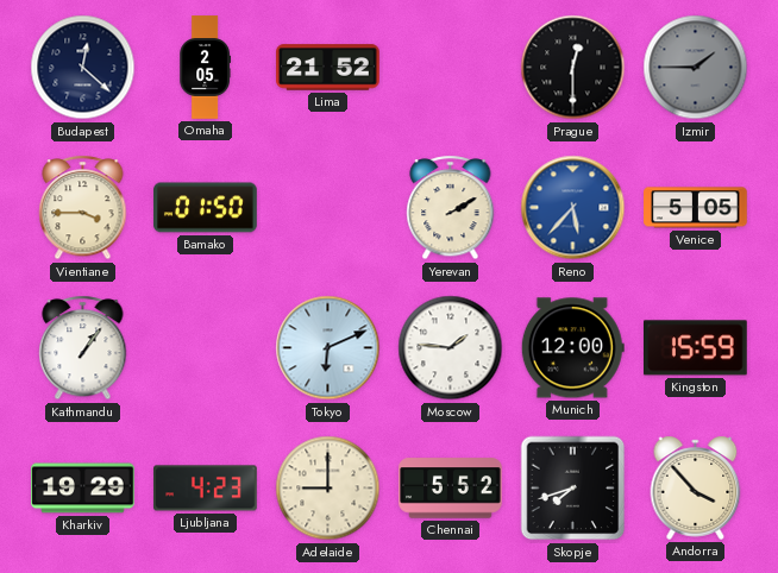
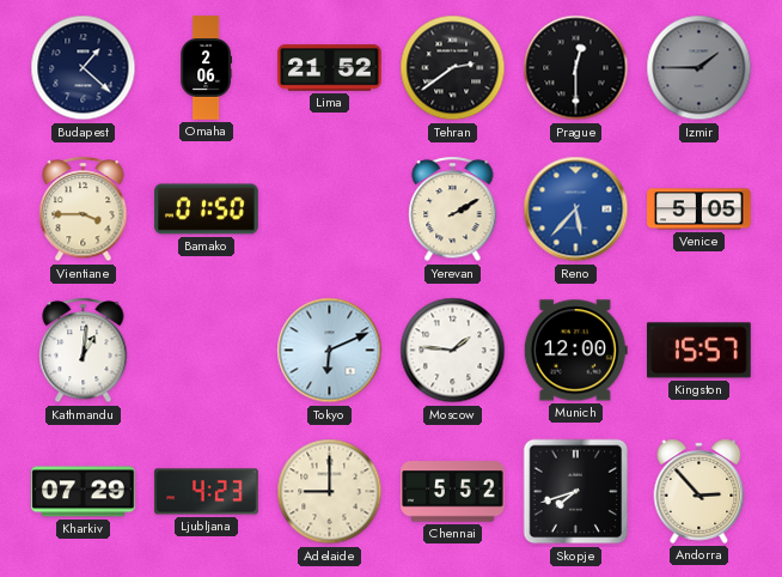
Budapest: 12:22 -> 1:22 (84, 68)
Omaha: 2:05 -> 2:06 (206, 68)
Tehran: none -> 2:39 (453, 68)
Kathmandu: 1:06 -> 1:01 (84, 351)
Kingston: 15:59 -> 15:57 (699, 351)
Kharkiv: 19:29 -> 07:29 (84, 492)
Andorra: 3:53 -> 2:53 (699, 491)
